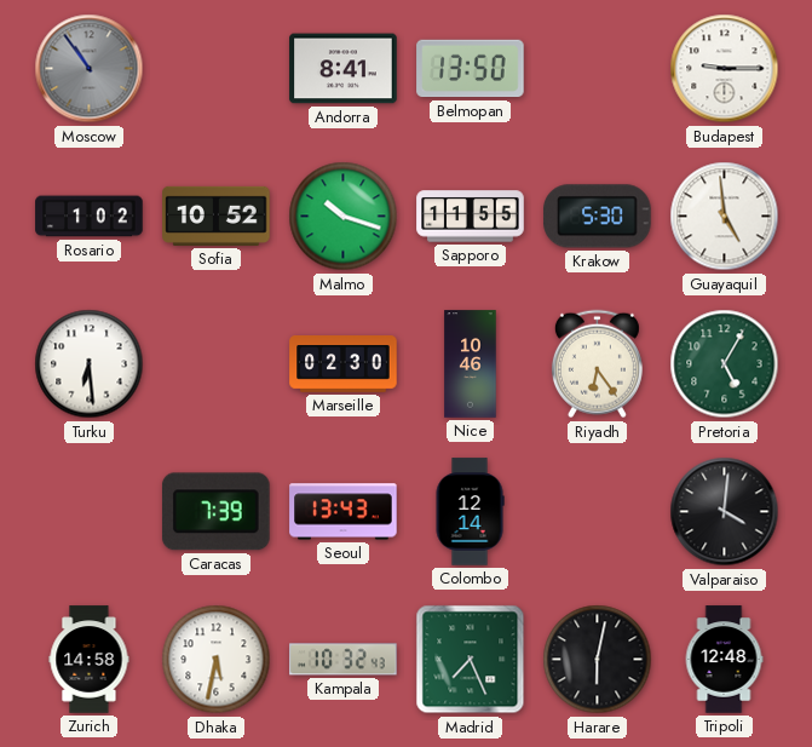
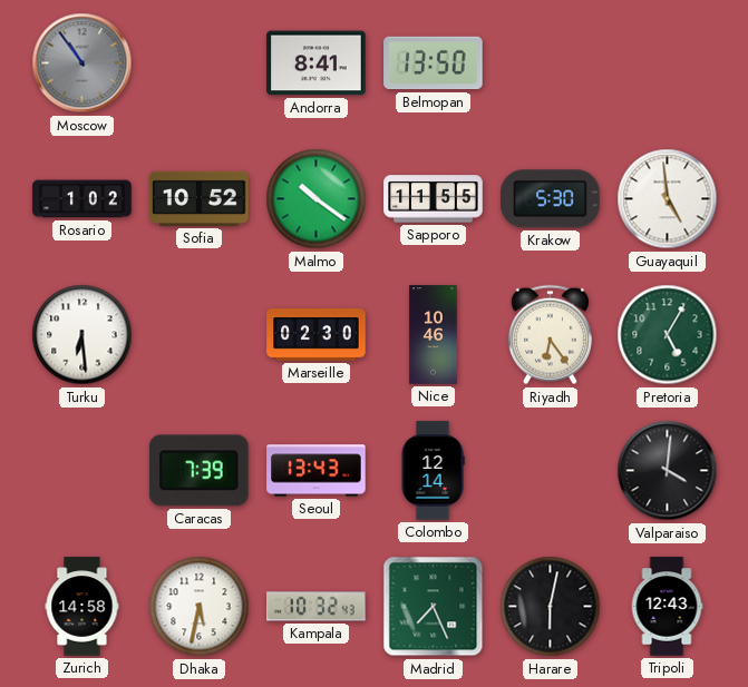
Budapest: 9:15 -> none (725, 69)
Malmo: 10:18 -> 10:21 (317, 199)
Tripoli: 12:48 -> 12:43 (667, 607)
